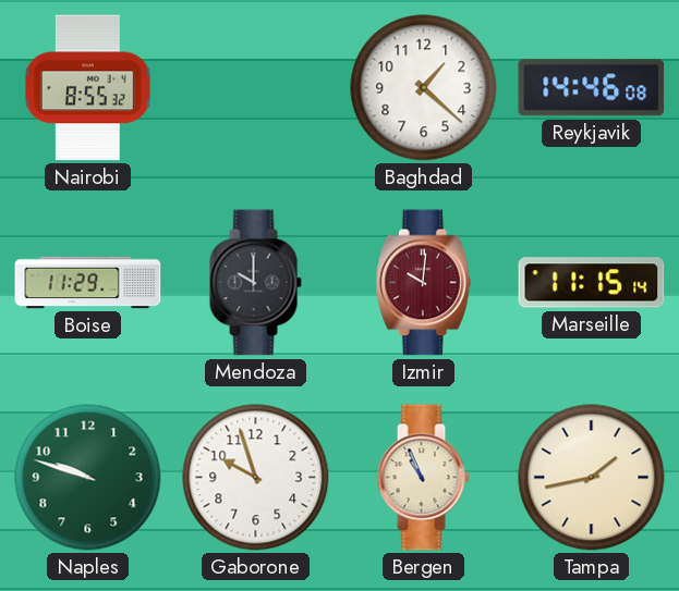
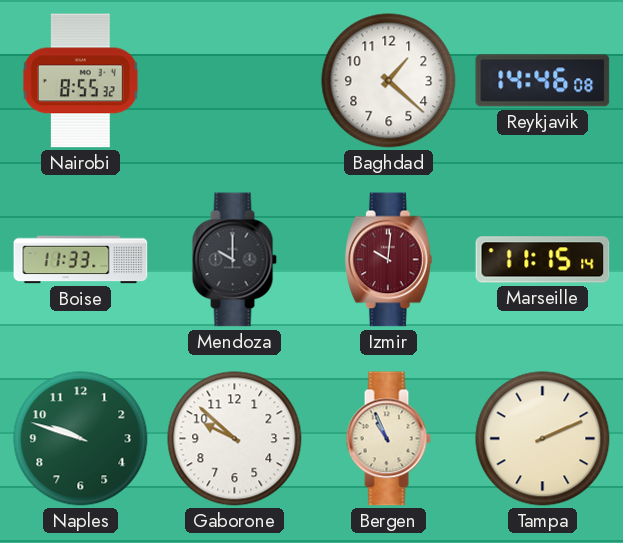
Boise: 11:29 -> 11:33 (81, 260)
Gaborone: 9:57 -> 9:52 (235, 439)
Tampa: 1:43 -> 2:11 (543, 439)
